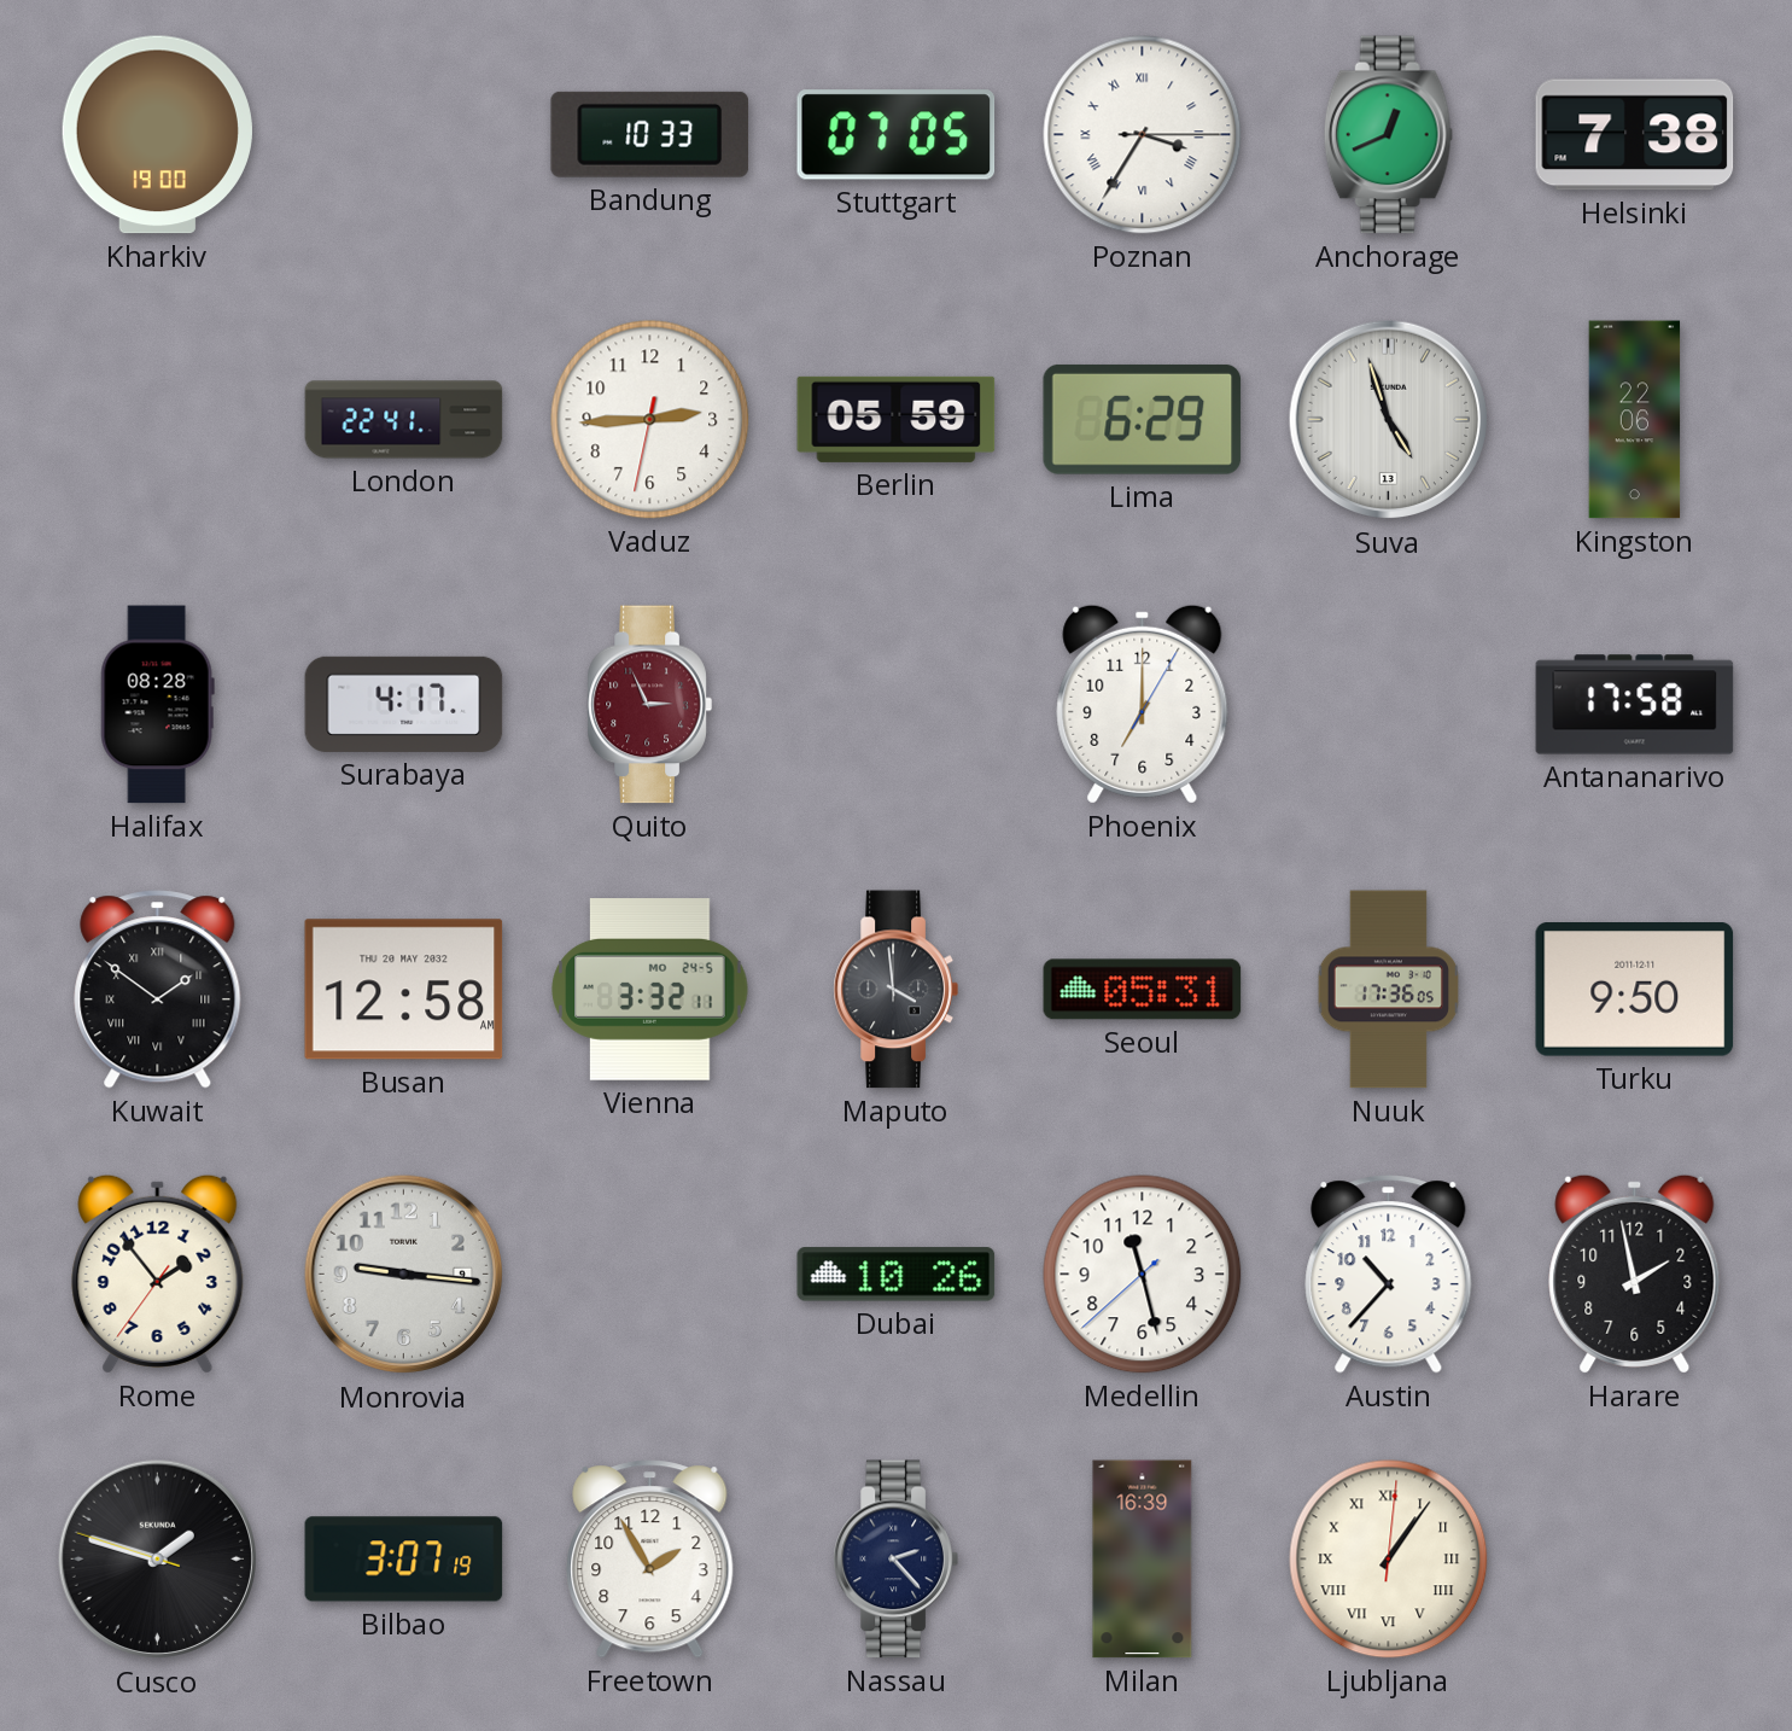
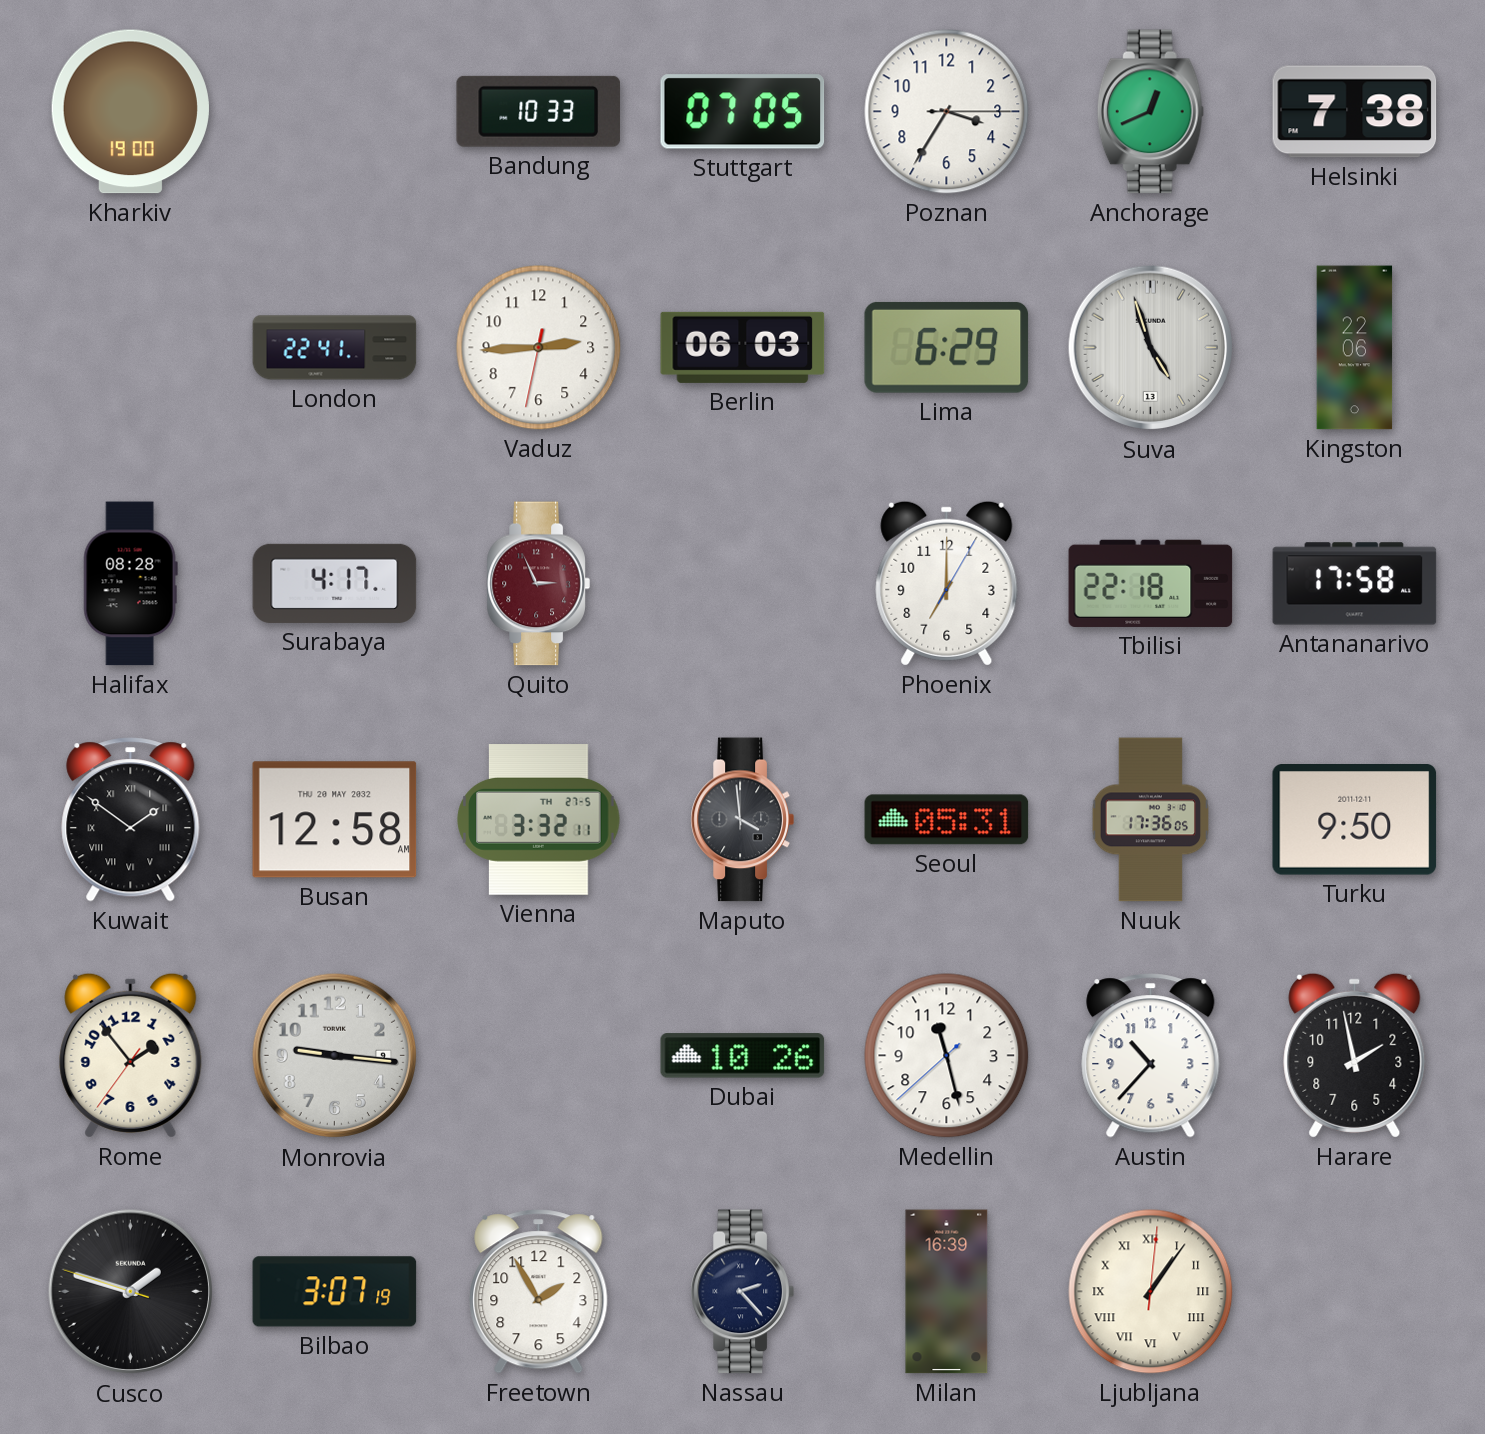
Poznan numerals: Roman -> Arabic (947, 112)
Berlin: 05:59 -> 06:03 (743, 347)
Tbilisi: none -> 22:18 (1151, 583)
Vienna date: MO 24-5 -> TH 27-5 (539, 820)
